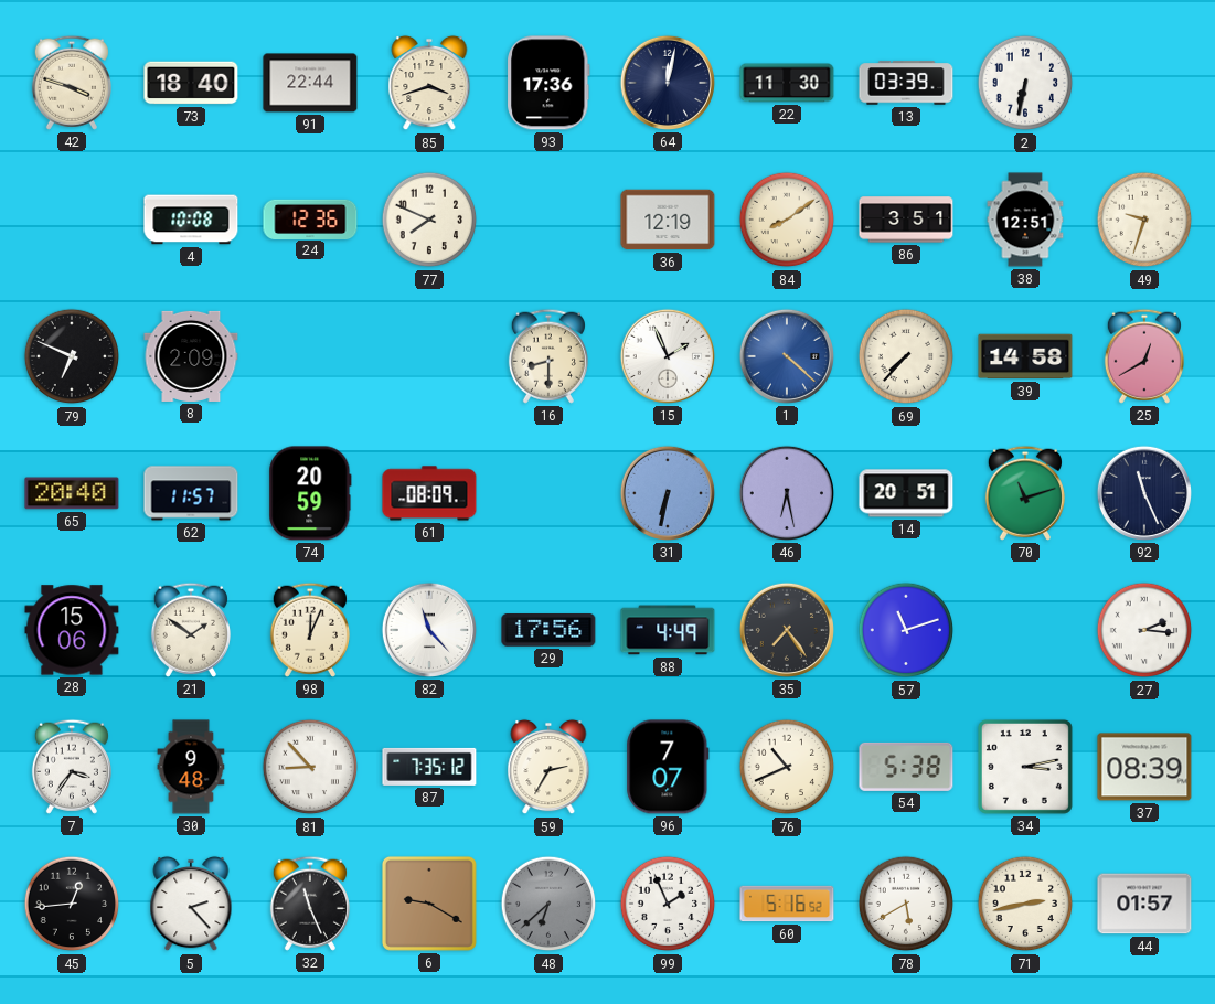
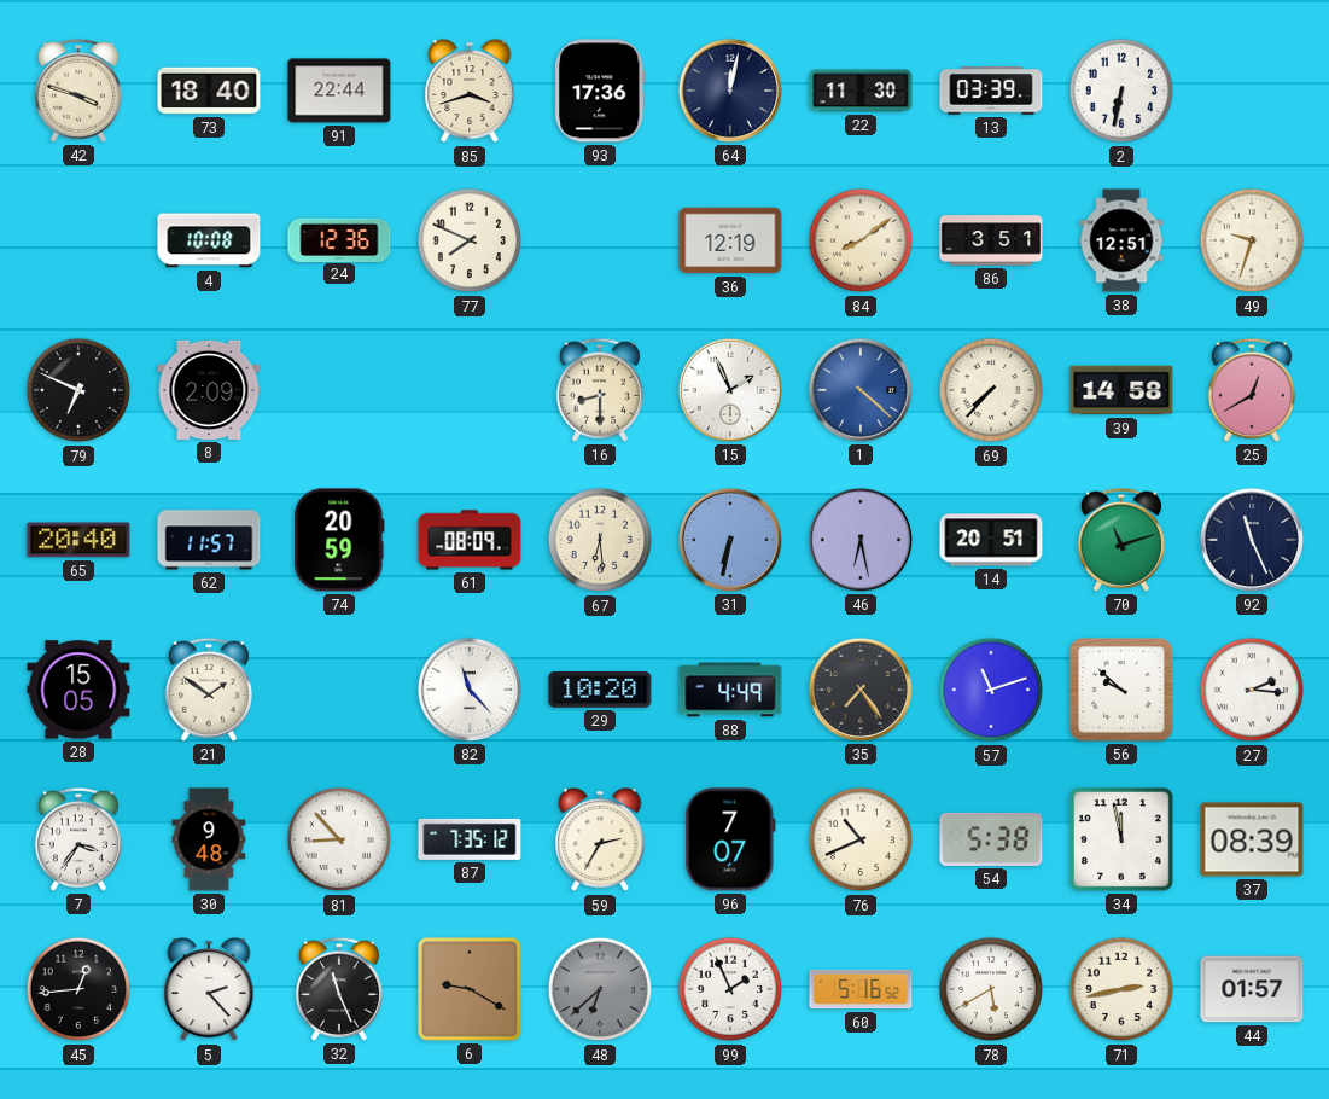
67: none -> 6:29 (600, 540)
28: 15:06 -> 15:05 (78, 690)
98: 12:04 -> none (310, 630)
29: 17:56 -> 10:20 (600, 691)
56: none -> 9:52 (1121, 690)
34: 3:13 -> 11:58 (1121, 839)
